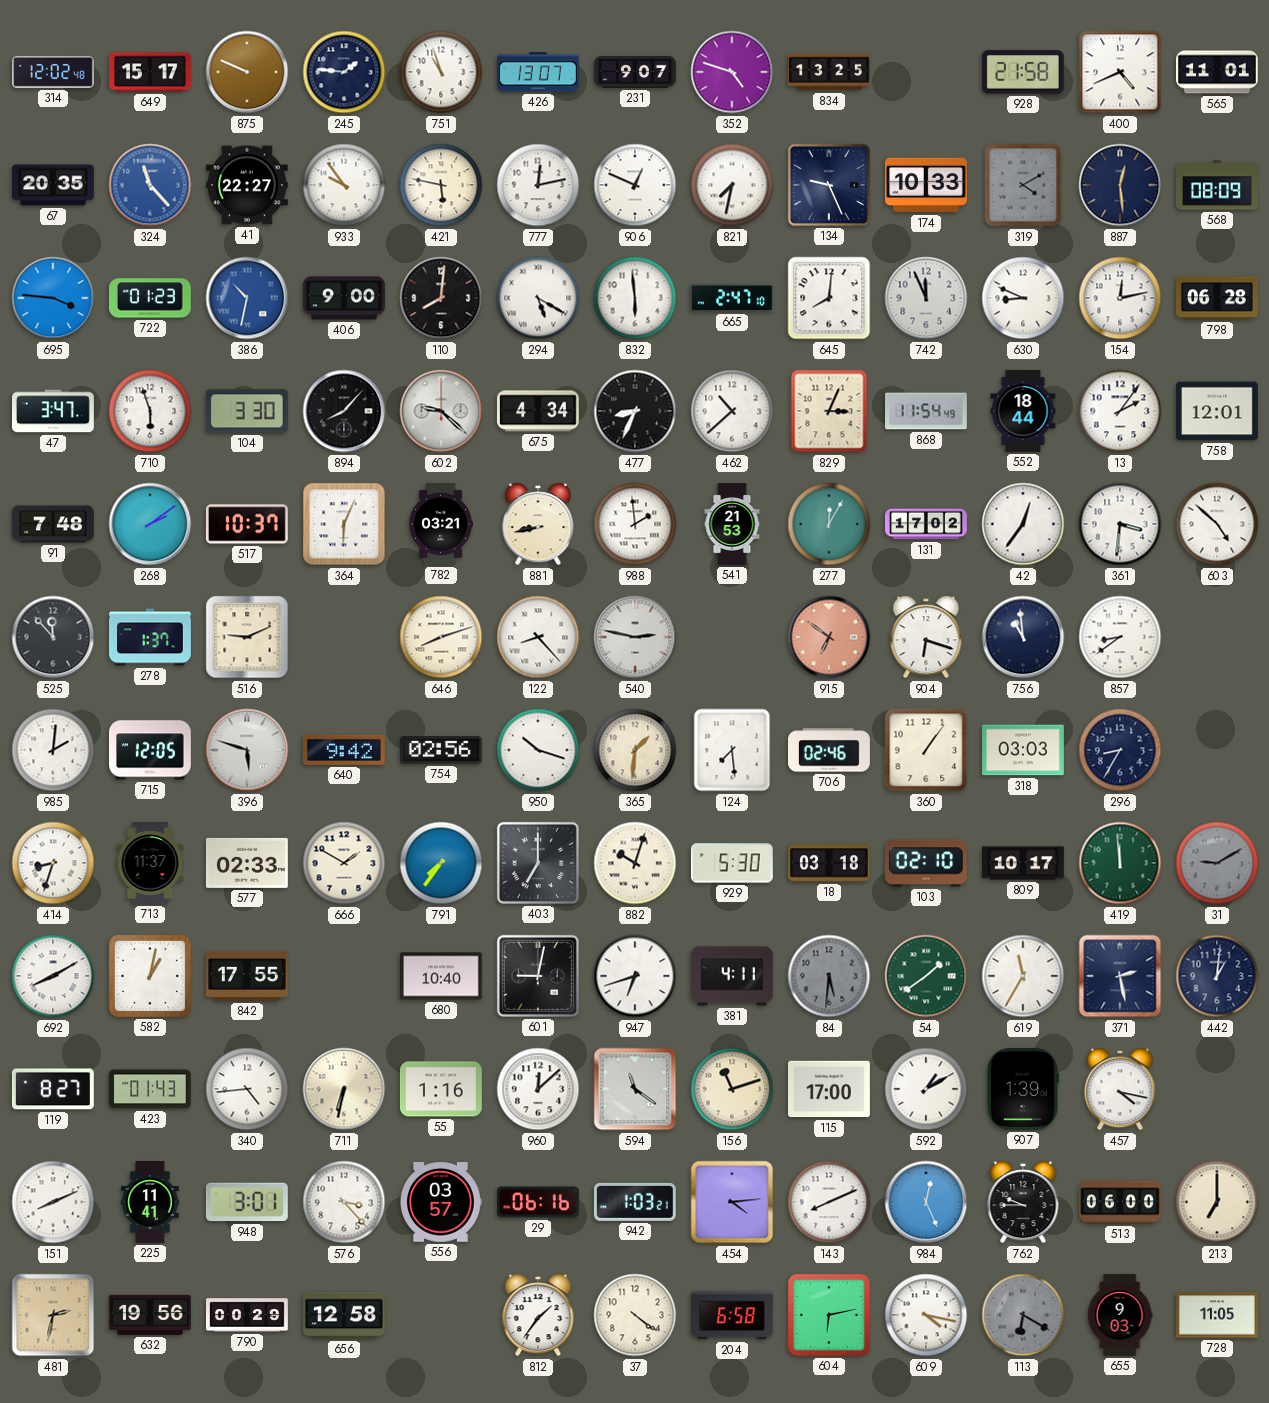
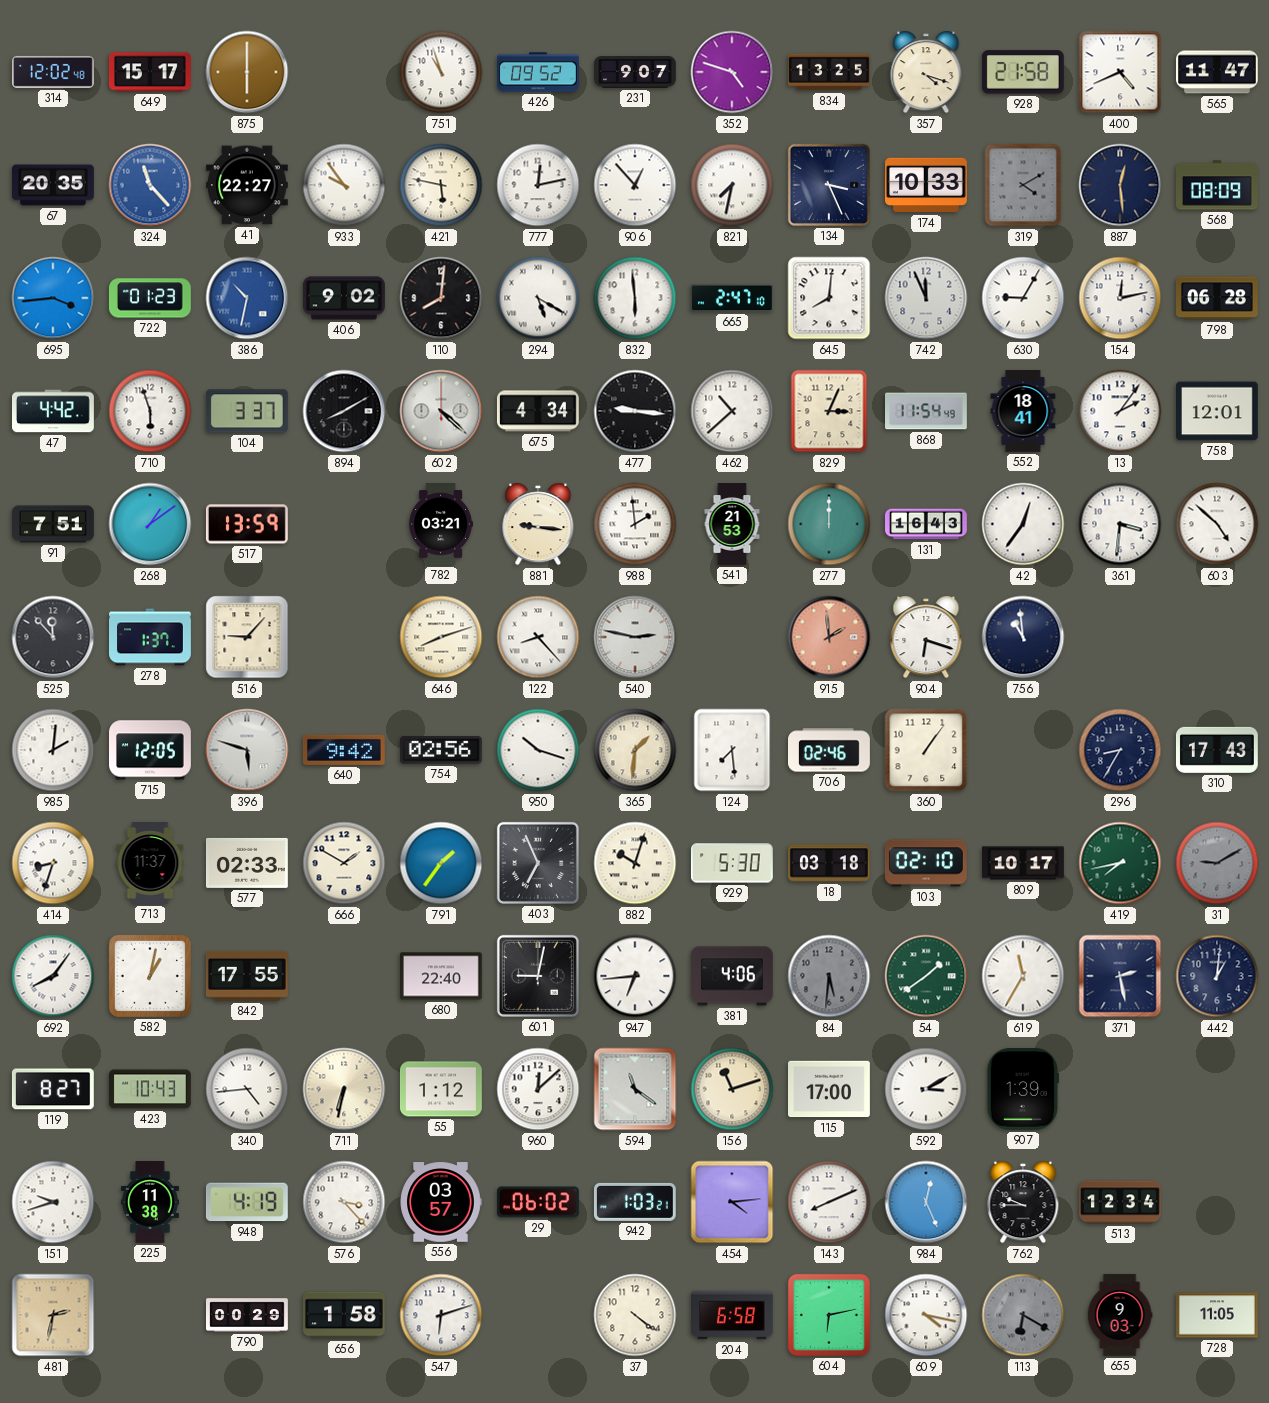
875: 9:49 -> 6:00 (247, 72)
245: 1:46 -> none (344, 72)
426: 13:07 -> 09:52 (539, 72)
357: none -> 4:18 (926, 72)
565: 11:01 -> 11:47 (1218, 72)
906: 12:49 -> 12:53 (635, 185)
134: 9:26 -> 3:26 (829, 185)
695: 3:46 -> 3:44 (53, 298)
406: 9:00 -> 9:02 (345, 298)
630: 8:49 -> 9:05 (1023, 298)
47: 3:47 -> 4:42 (54, 411)
104: 3:30 -> 3:37 (247, 411)
894: 8:07 -> 8:10 (344, 411)
602: 9:22 -> 4:22 (441, 411)
477: 8:34 -> 9:16 (635, 411)
552: 18:44 -> 18:41 (1023, 412)
91: 7:48 -> 7:51 (54, 524)
268: 2:09 -> 1:09 (150, 524)
517: 10:37 -> 13:59 (247, 524)
364: 6:04 -> none (344, 524)
881: 8:43 -> 9:16 (538, 524)
277: 12:05 -> 12:00 (829, 524)
131: 17:02 -> 16:43 (927, 524)
516: 9:11 -> 9:07 (247, 637)
915: 6:51 -> 1:59 (829, 637)
857: 8:39 -> none (1120, 637)
318: 03:03 -> none (1024, 750)
310: none -> 17:43 (1217, 750)
791: 7:36 -> 1:36 (441, 863)
403: 7:00 -> 6:56 (538, 863)
419: 11:59 -> 7:43 (1120, 863)
692: 8:10 -> 8:06 (53, 976)
680: 10:40 -> 22:40 (441, 976)
947: 6:42 -> 6:44 (635, 976)
381: 4:11 -> 4:06 (733, 976)
423: 01:43 -> 10:43 (150, 1089)
55: 1:16 -> 1:12 (441, 1089)
592: 1:10 -> 3:10 (926, 1089)
457: 4:17 -> none (1120, 1089)
151: 8:11 -> 9:42 (53, 1202)
225: 11:41 -> 11:38 (150, 1203)
948: 3:01 -> 4:19 (247, 1202)
29: 06:16 -> 06:02 (538, 1202)
513: 06:00 -> 12:34 (1121, 1202)
213: 7:00 -> none (1217, 1202)
632: 19:56 -> none (151, 1315)
656: 12:58 -> 1:58 (345, 1315)
547: none -> 6:12 (441, 1315)
812: 1:36 -> none (538, 1315)
